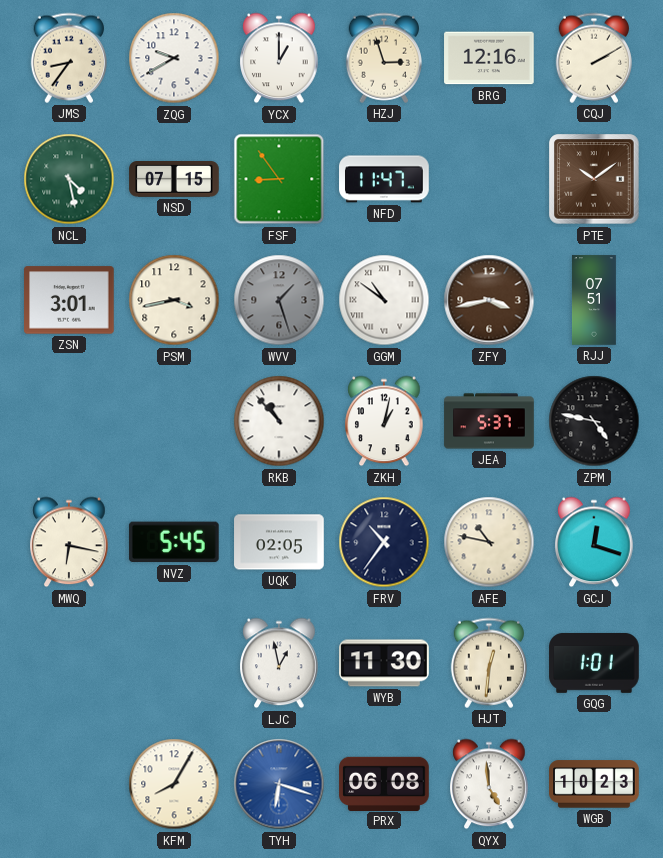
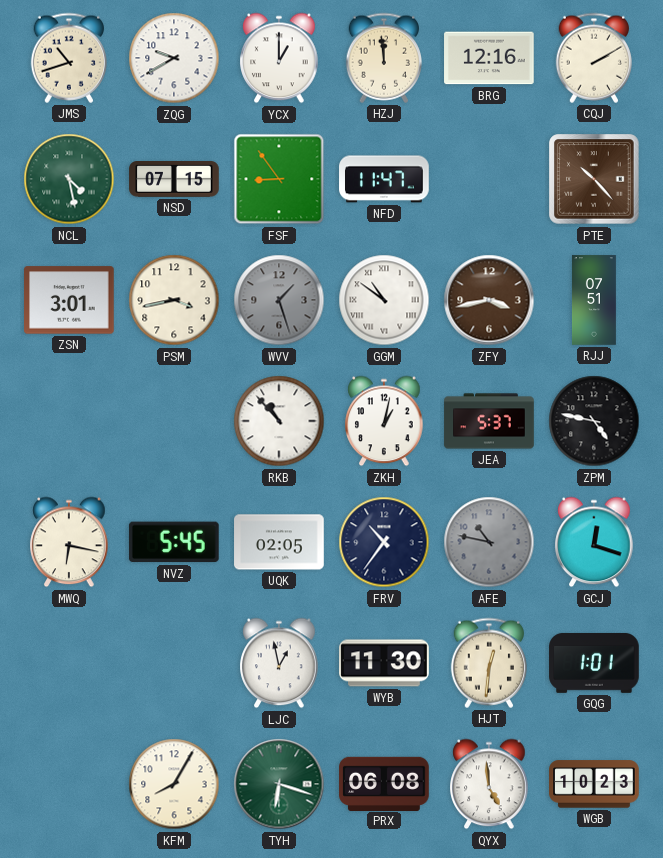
JMS: 8:36 -> 10:42 (68, 58)
HZJ: 2:57 -> 11:59 (383, 58)
PTE: 10:09 -> 10:23 (594, 179)
AFE dial: cream -> grey (489, 542)
TYH dial: blue -> green (279, 784)
